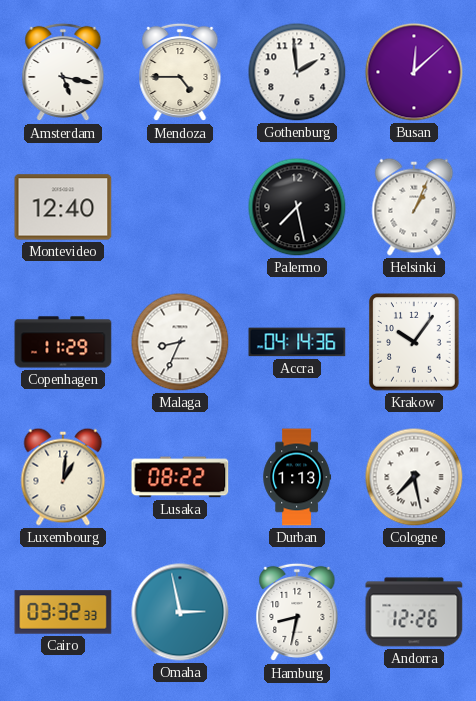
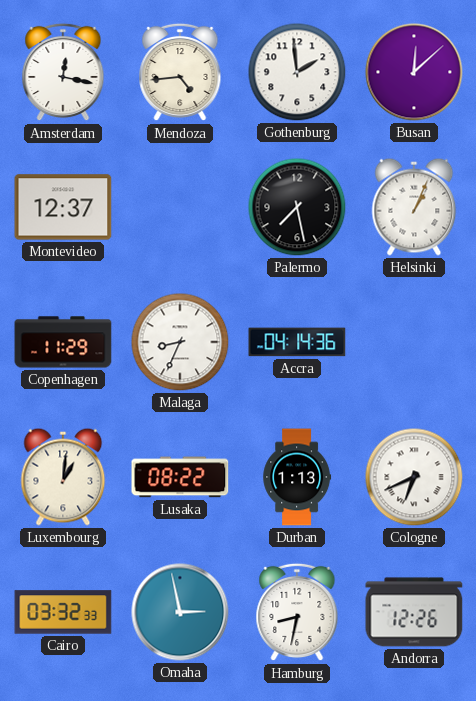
Amsterdam: 5:17 -> 12:17 (63, 72)
Mendoza: 4:45 -> 4:44 (180, 72)
Montevideo: 12:40 -> 12:37 (63, 207)
Krakow: 10:06 -> none (414, 342)
Cologne: 7:28 -> 6:41 (414, 477)
